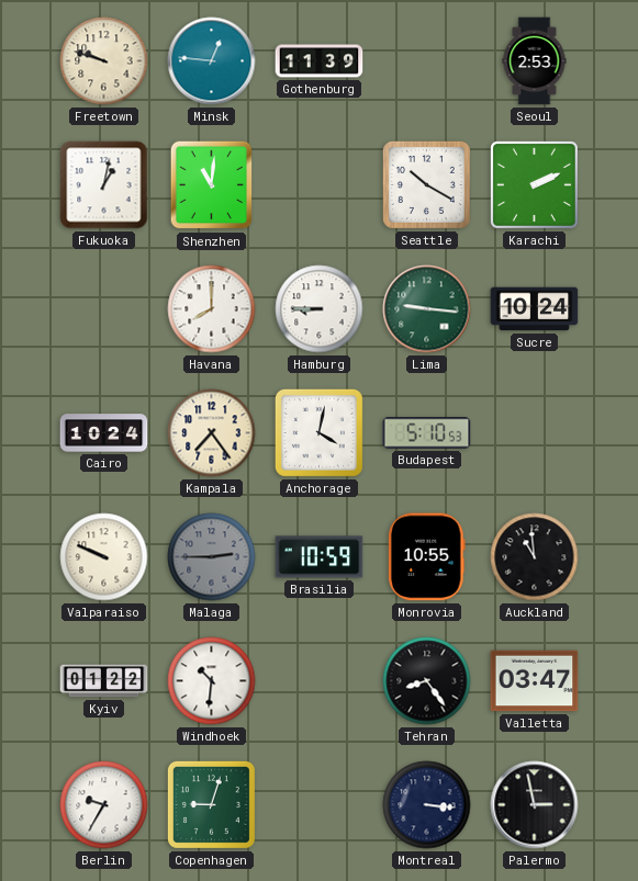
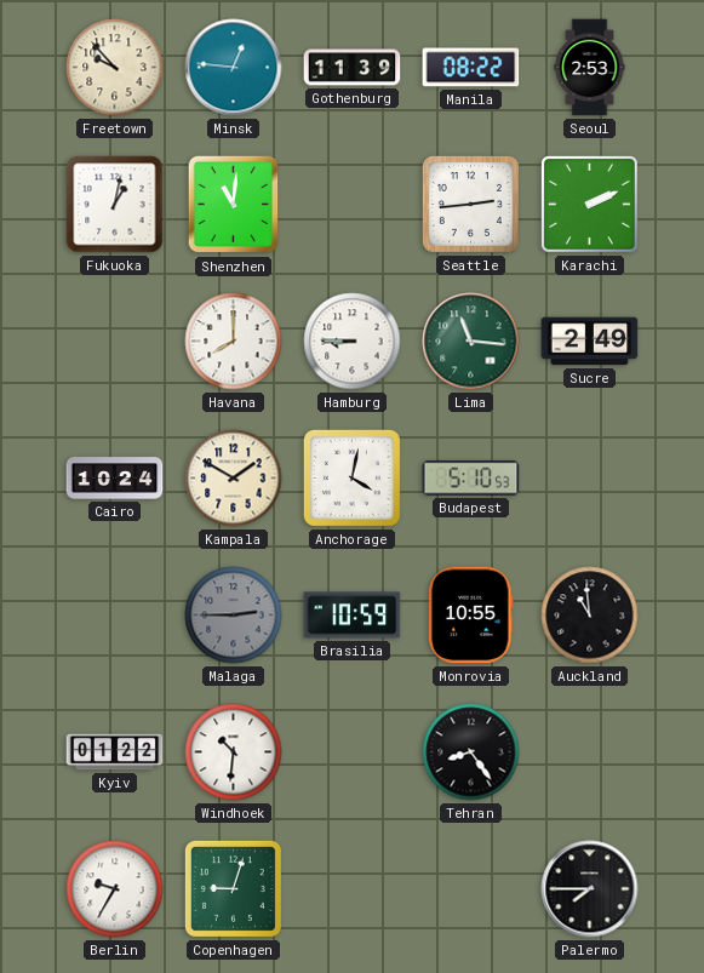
Freetown: 9:48 -> 9:53 (115, 68)
Manila: none -> 08:22 (471, 68)
Seattle: 10:20 -> 2:44 (470, 204)
Lima: 9:16 -> 11:16 (471, 342)
Sucre: 10:24 -> 2:49 (590, 342)
Kampala: 7:24 -> 1:50 (234, 479)
Valparaiso: 9:49 -> none (104, 557)
Valletta: 03:47 -> none (535, 681)
Montreal: 3:16 -> none (427, 805)
Palermo: 2:58 -> 7:45 (590, 889)
